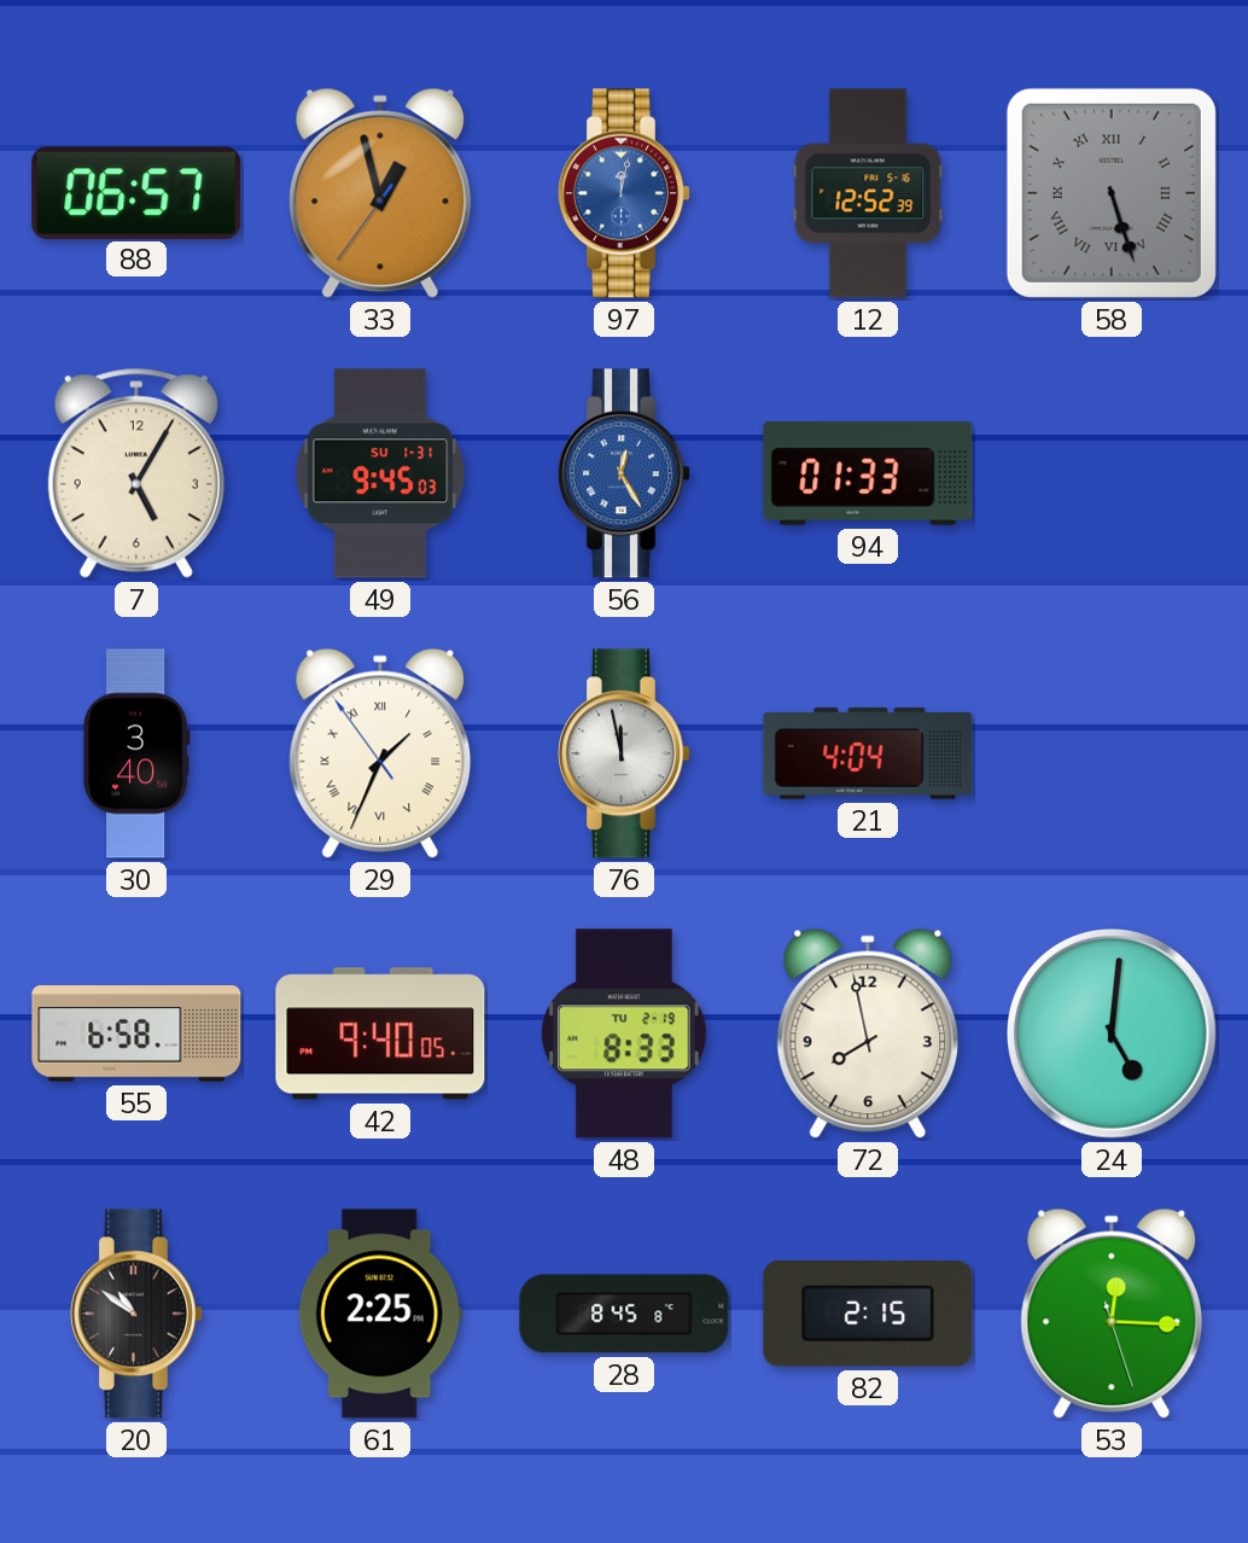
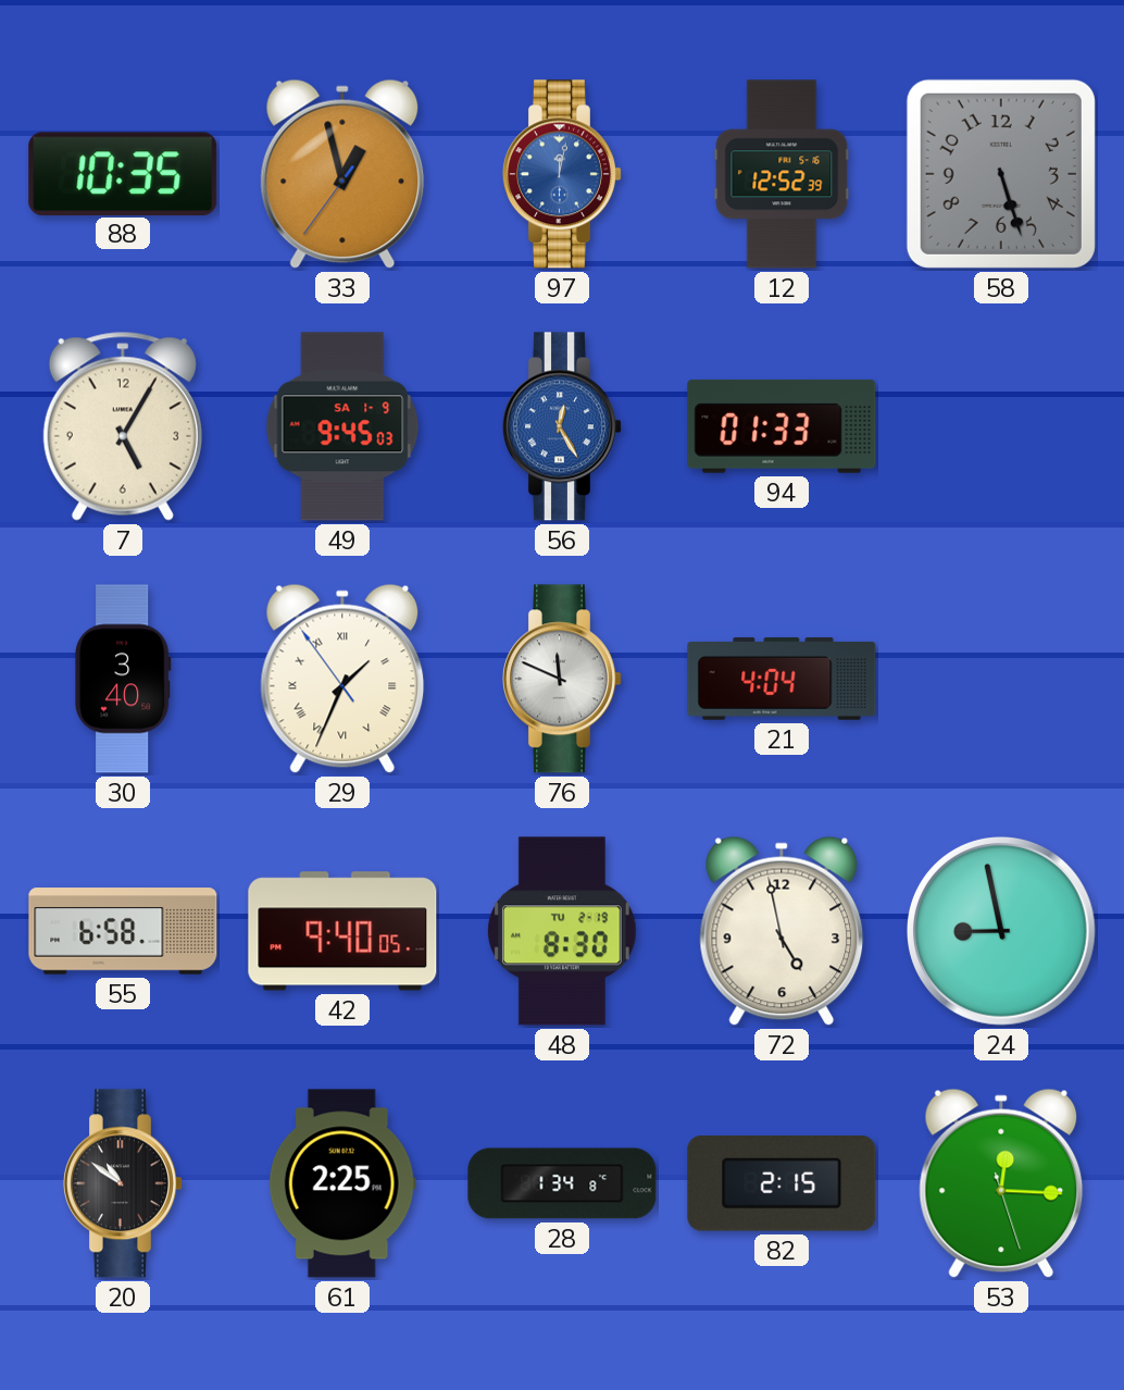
88: 06:57 -> 10:35 (123, 173)
58 numerals: Roman -> Arabic (1001, 174)
49 date: SU 1-31 -> SA 1-9 (342, 426)
76: 11:58 -> 11:49 (562, 679)
48: 8:33 -> 8:30 (563, 931)
72: 7:58 -> 4:58 (782, 931)
24: 5:01 -> 8:58 (1002, 932)
28: 8:45 -> 1:34 (562, 1183)
